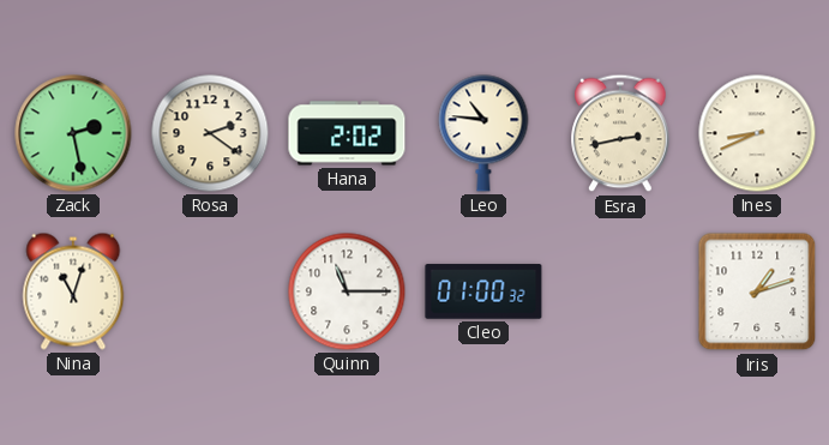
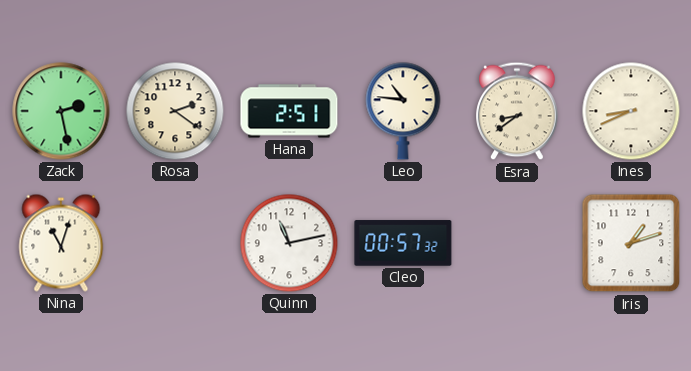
Hana: 2:02 -> 2:51 (289, 111)
Esra: 2:43 -> 8:39 (517, 111)
Quinn: 11:15 -> 11:13 (289, 243)
Cleo: 01:00 -> 00:57 (403, 243)
